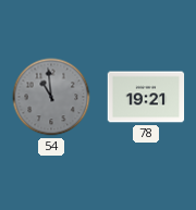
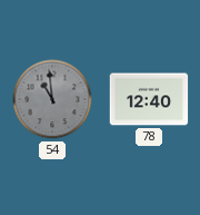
78: 19:21 -> 12:40 (149, 99)
